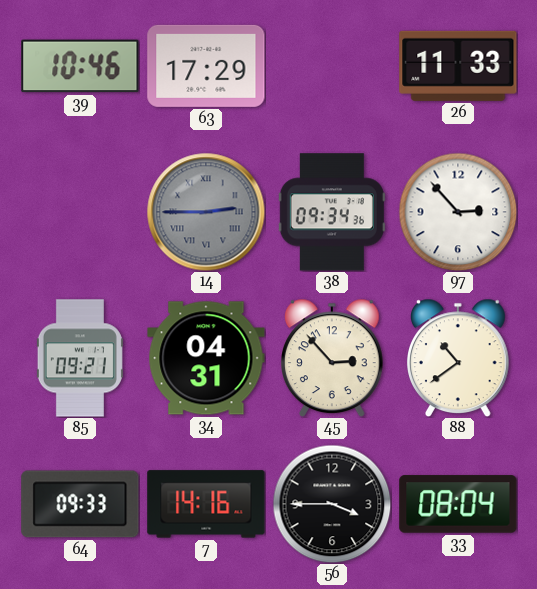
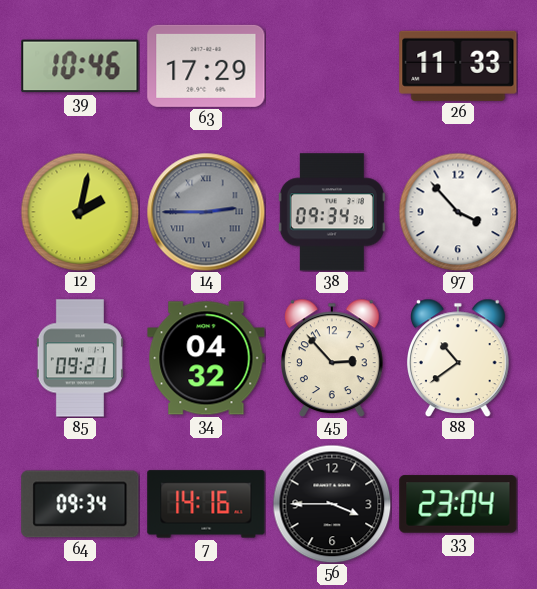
12: none -> 2:02 (80, 212)
97: 2:53 -> 3:53 (458, 212)
34: 04:31 -> 04:32 (206, 358)
64: 09:33 -> 09:34 (80, 504)
33: 08:04 -> 23:04 (458, 504)
